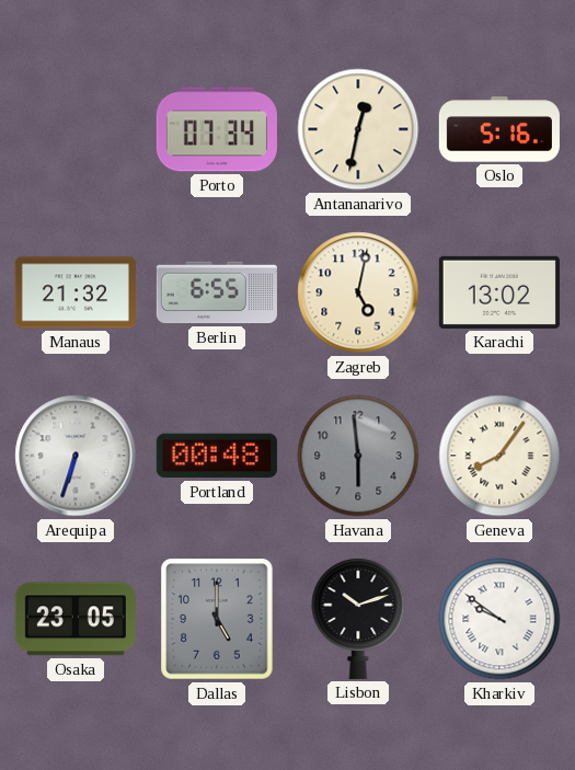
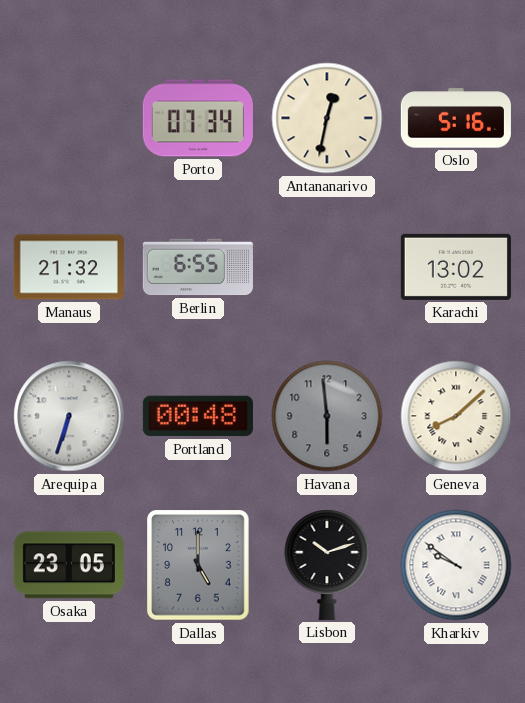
Zagreb: 5:02 -> none (358, 292)
Geneva: 8:06 -> 8:08 (456, 416)
